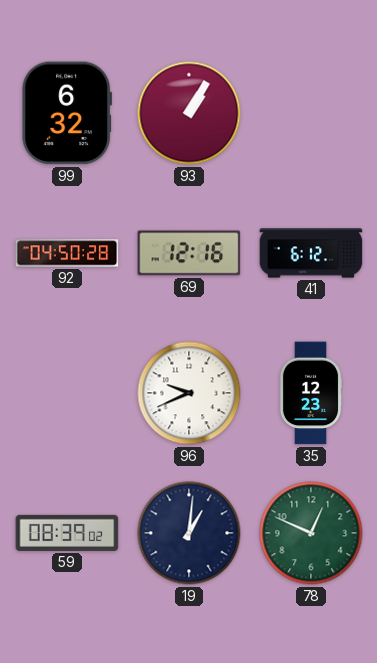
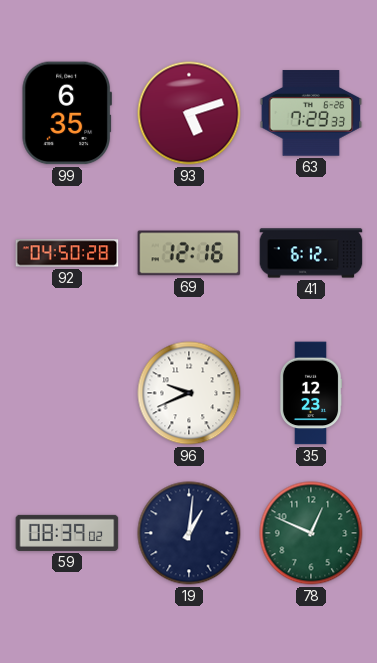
99: 6:32 -> 6:35 (67, 113)
93: 1:05 -> 5:12 (189, 113)
63: none -> 7:29 (311, 113)
